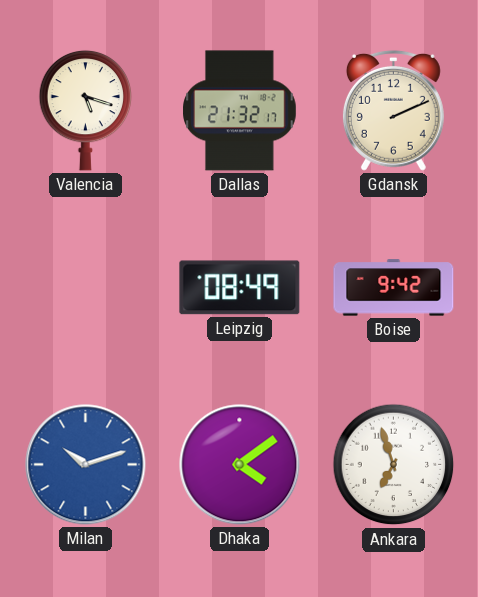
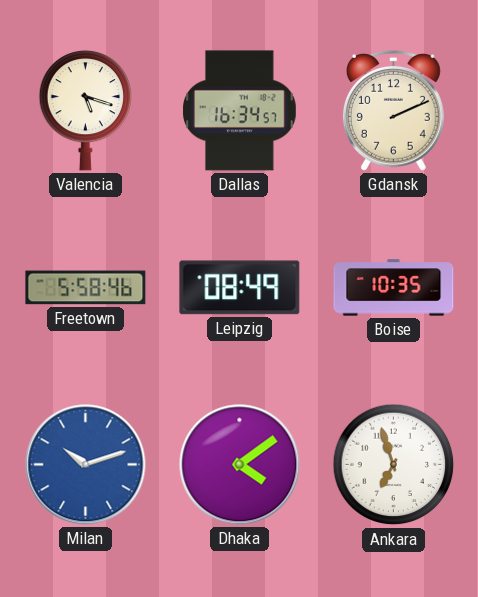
Dallas: 21:32 -> 16:34 (240, 111)
Freetown: none -> 5:58 (86, 288)
Boise: 9:42 -> 10:35 (394, 288)
